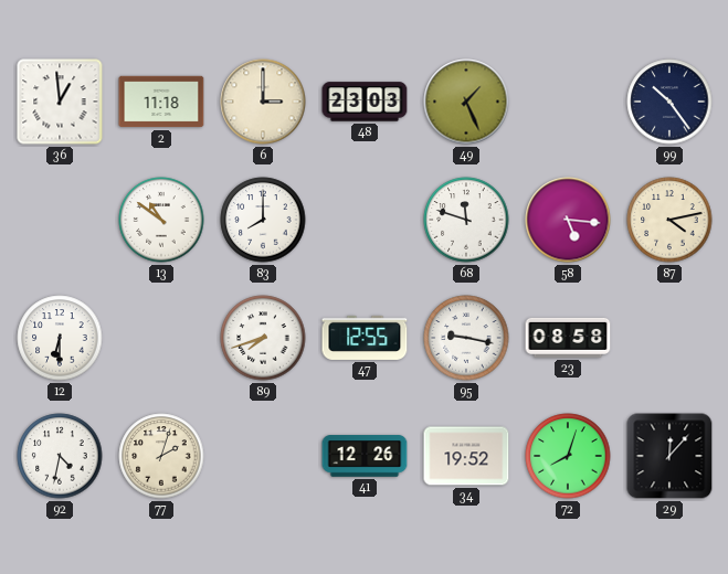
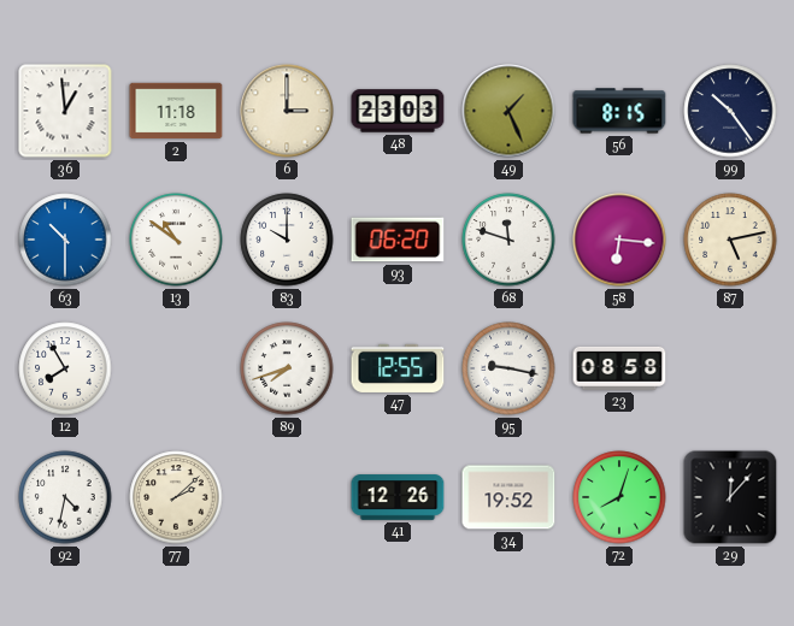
56: none -> 8:15 (619, 111)
63: none -> 10:30 (65, 240)
83: 8:00 -> 10:00 (287, 240)
93: none -> 06:20 (398, 240)
58: 5:16 -> 6:16 (619, 240)
87: 4:13 -> 5:13 (730, 240)
12: 6:30 -> 7:55 (65, 368)
77: 2:03 -> 2:08 (176, 497)
